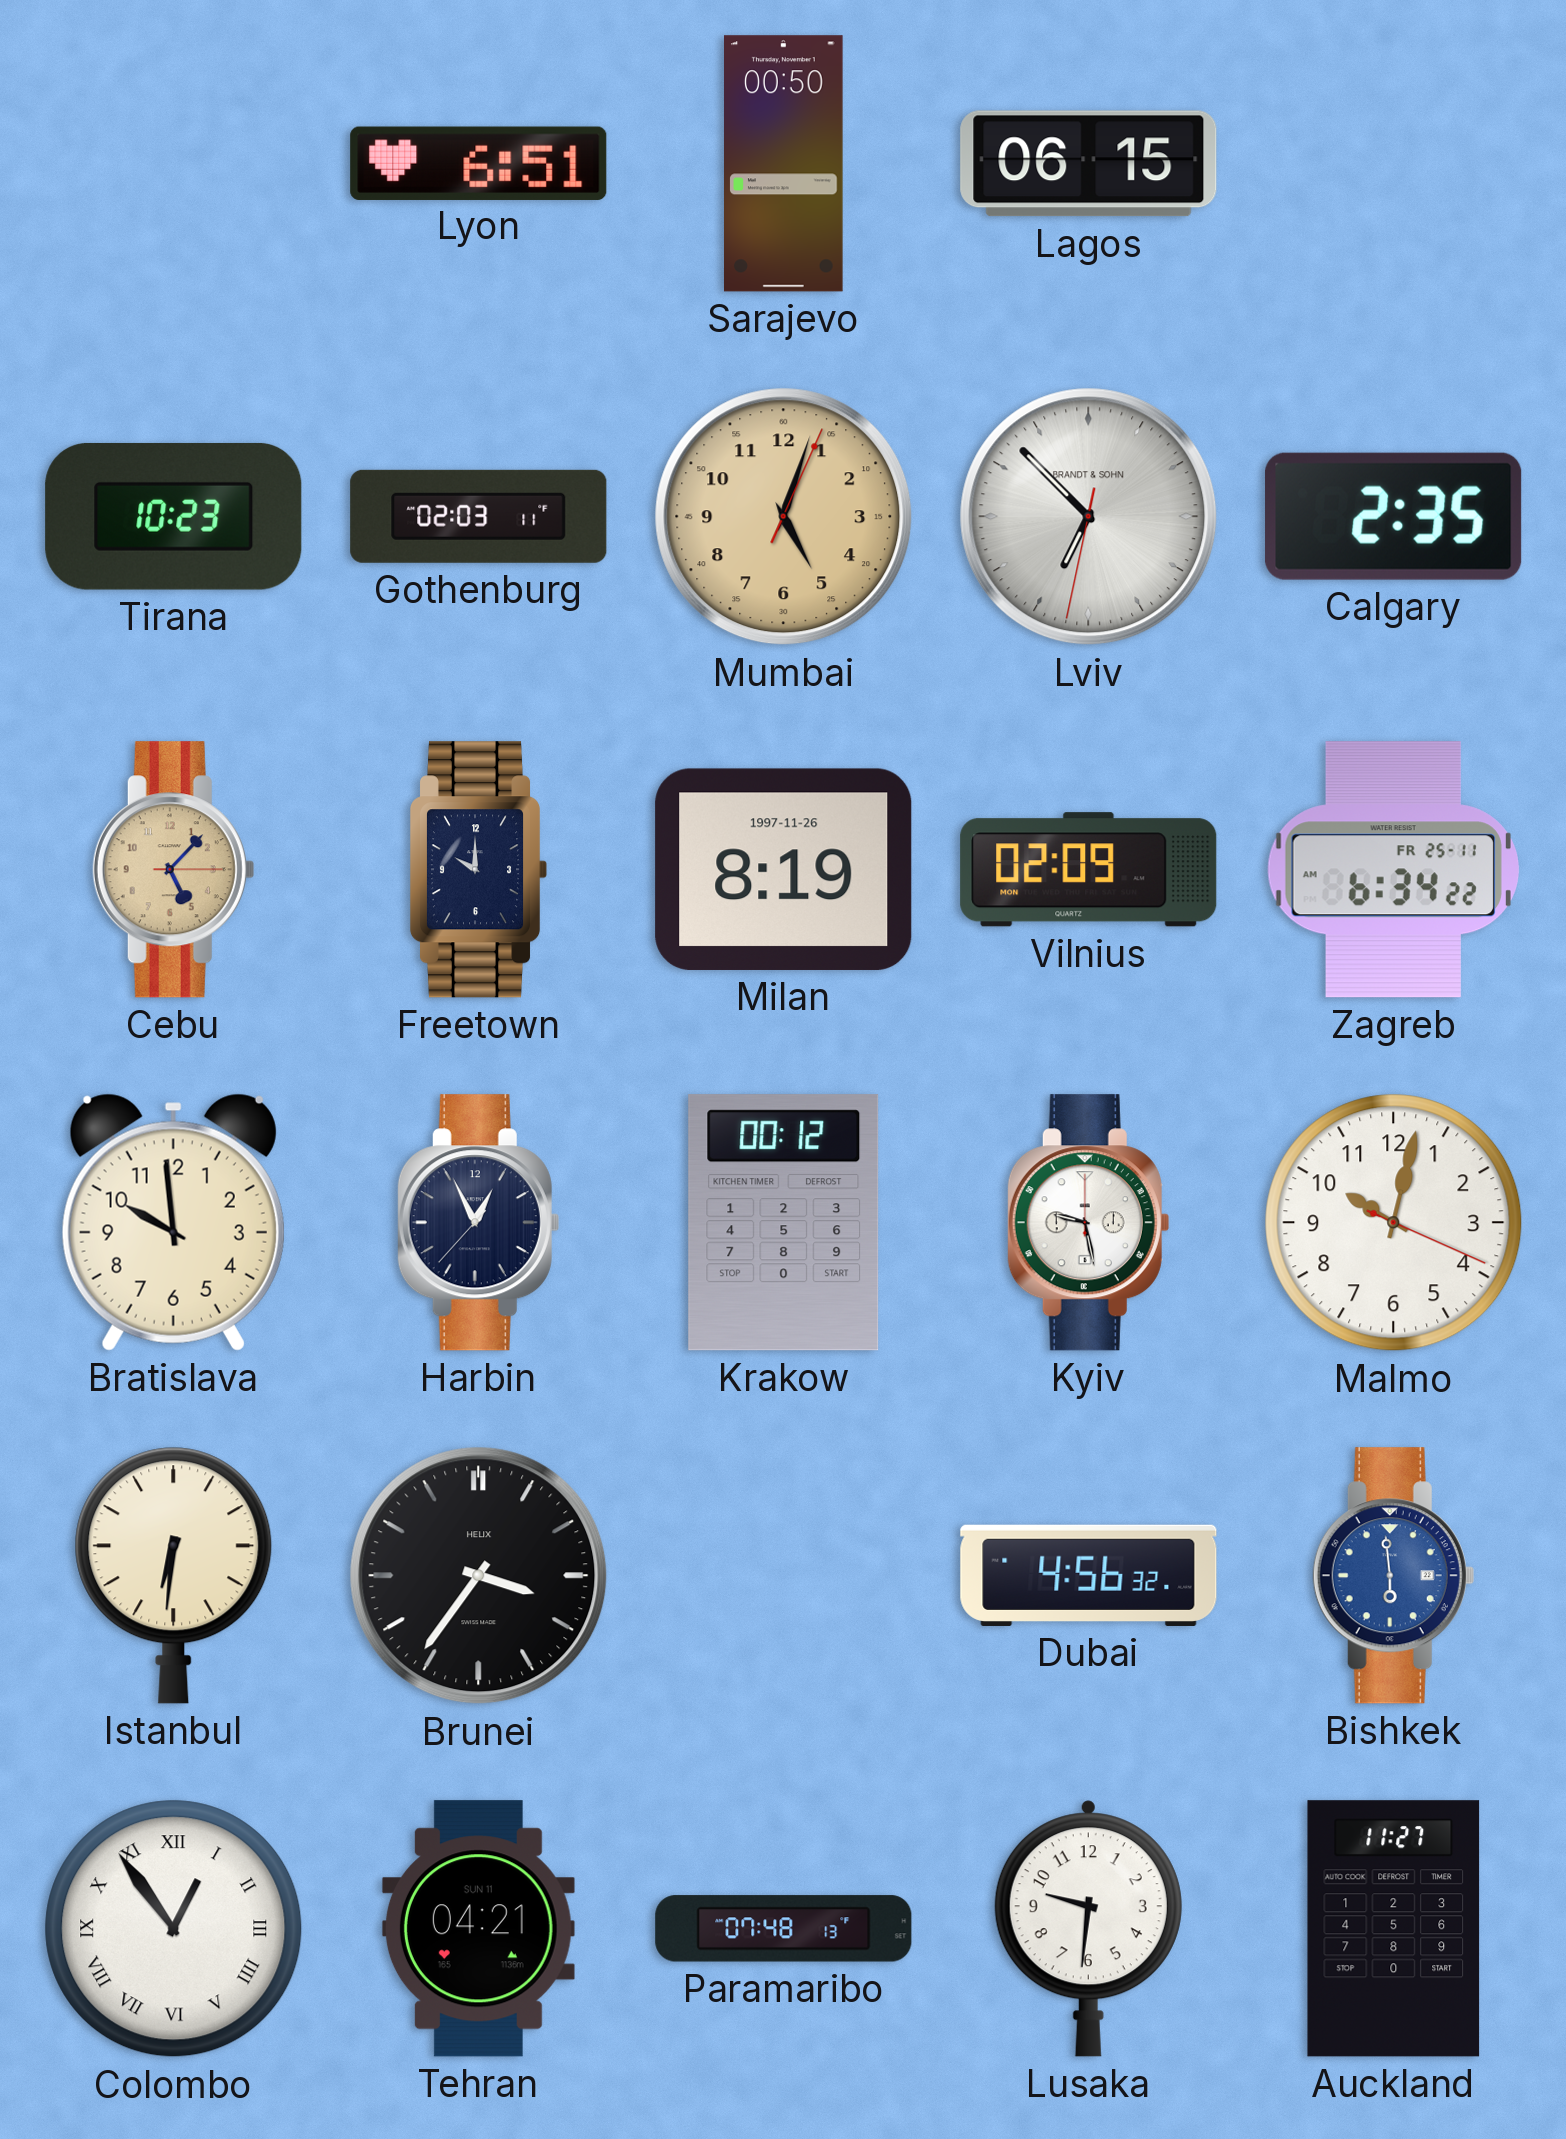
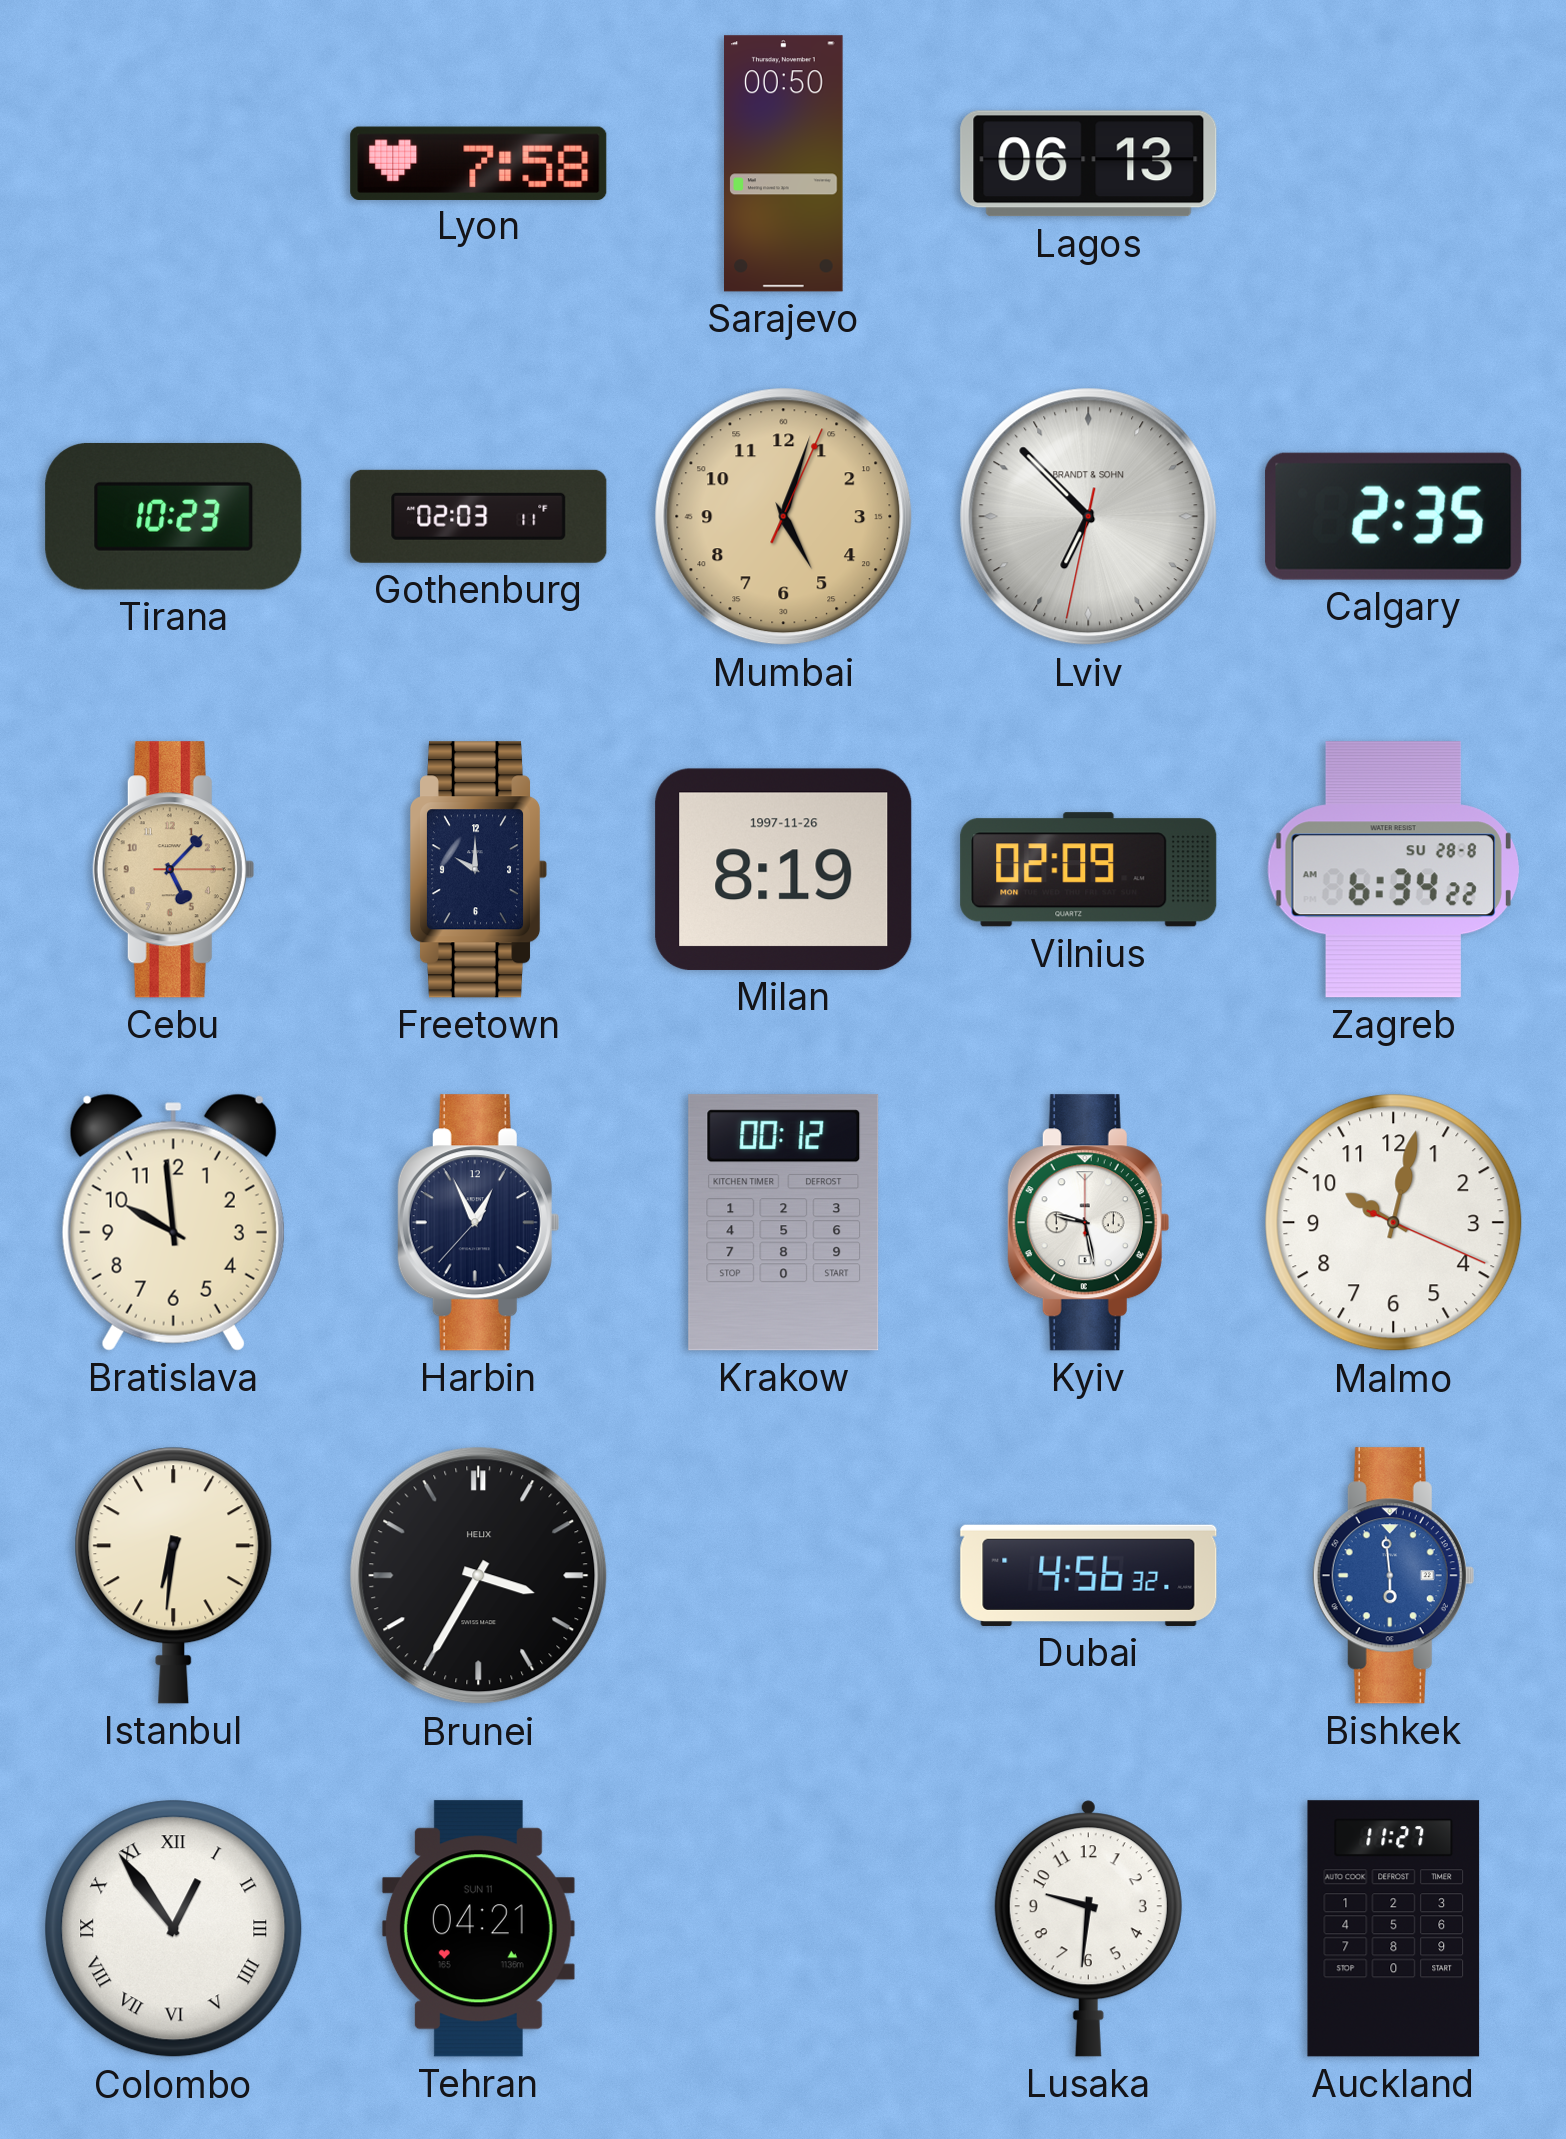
Lyon: 6:51 -> 7:58 (479, 163)
Lagos: 06:15 -> 06:13 (1089, 164)
Zagreb date: FR 25-11 -> SU 28-8 (1393, 870)
Brunei: 3:36 -> 3:35 (479, 1576)
Paramaribo: 07:48 -> none (784, 1929)
